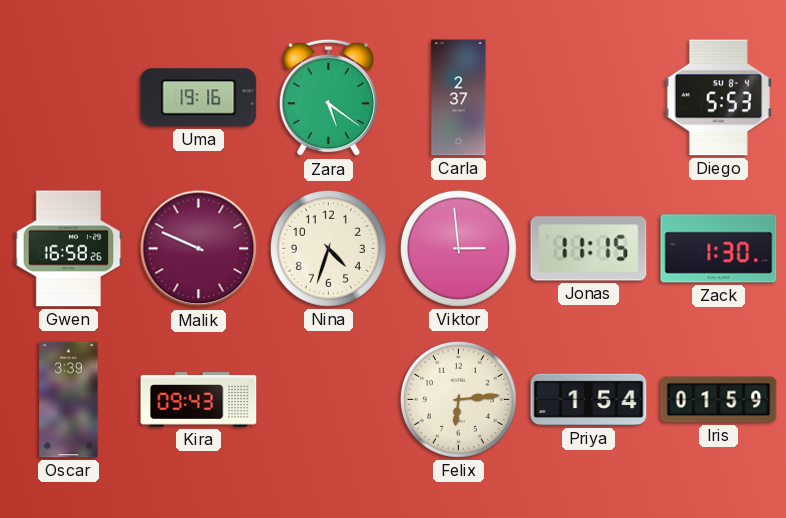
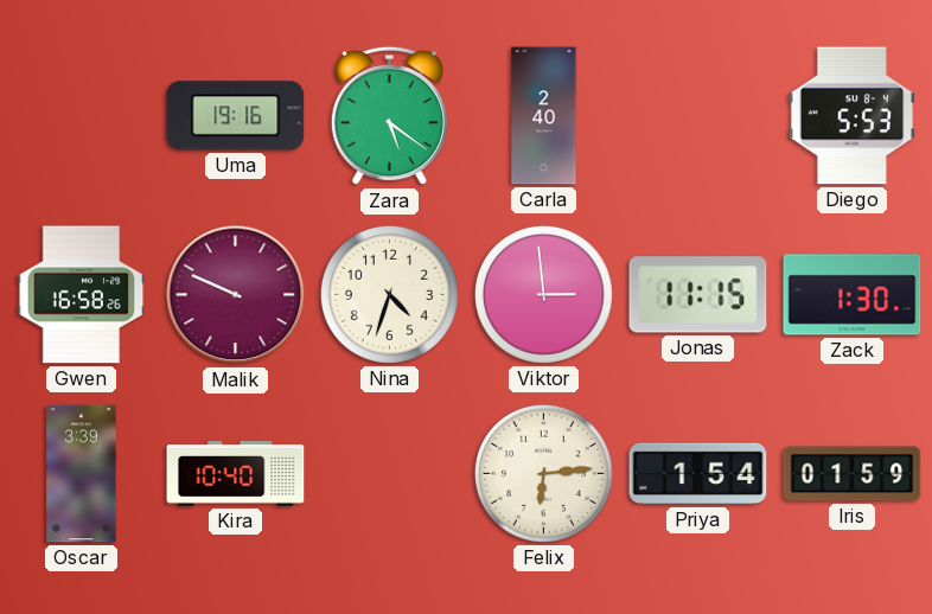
Carla: 2:37 -> 2:40 (544, 116)
Kira: 09:43 -> 10:40 (236, 474)
